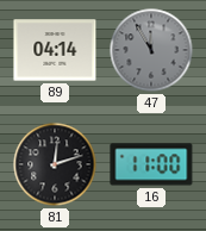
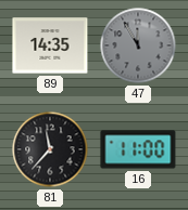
89: 04:14 -> 14:35 (50, 45)
81: 12:12 -> 11:37 (50, 149)
